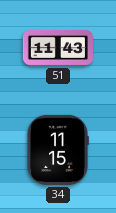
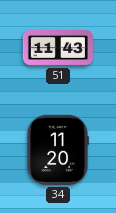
34: 11:15 -> 11:20 (58, 150)
